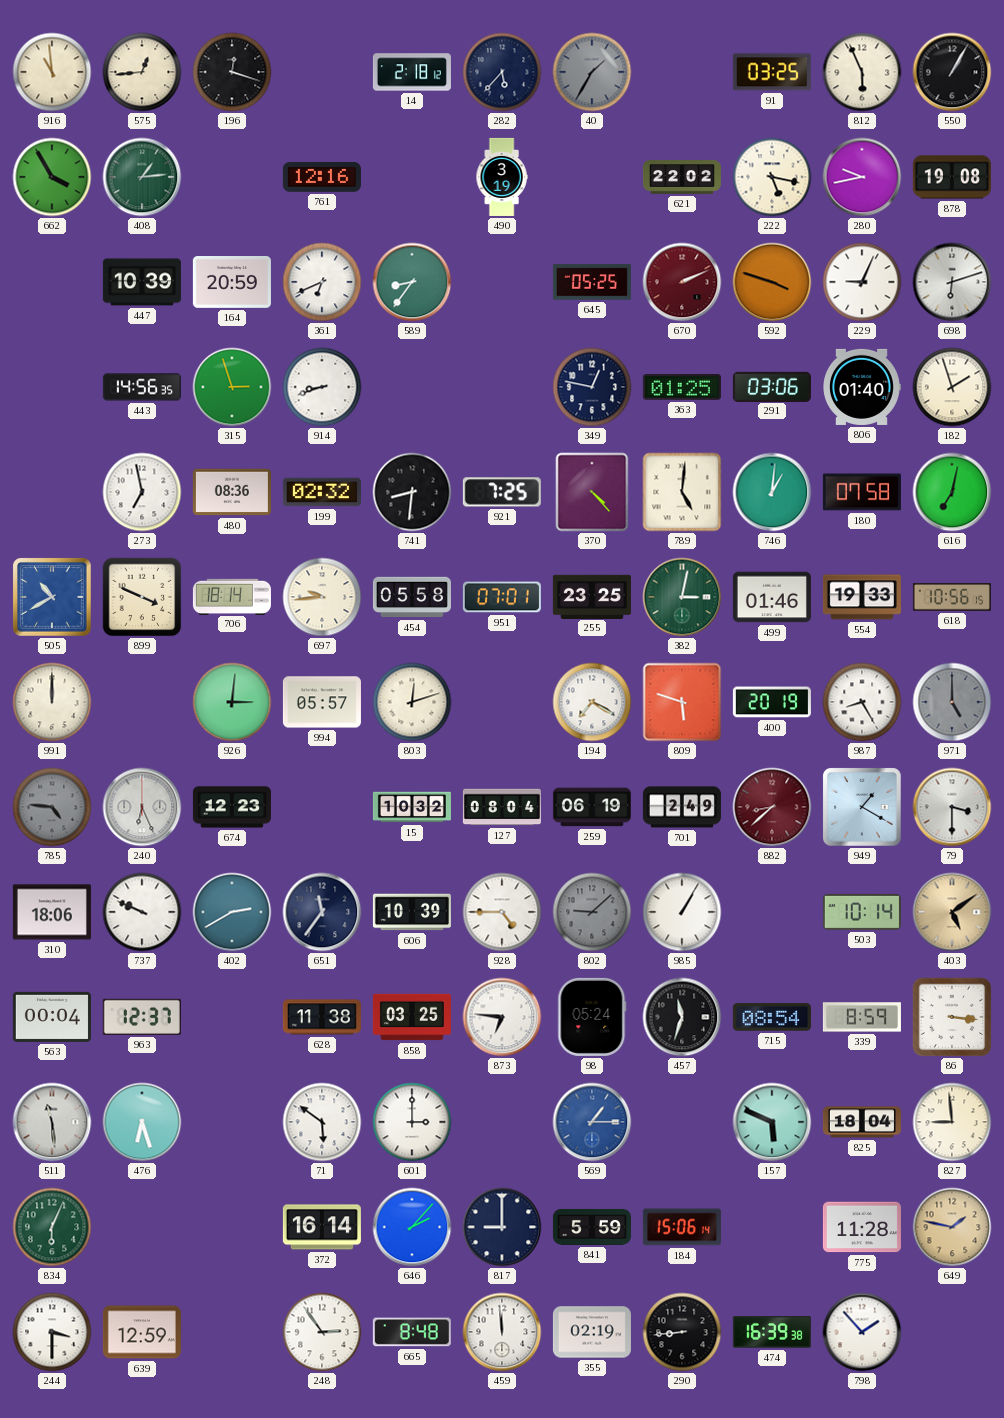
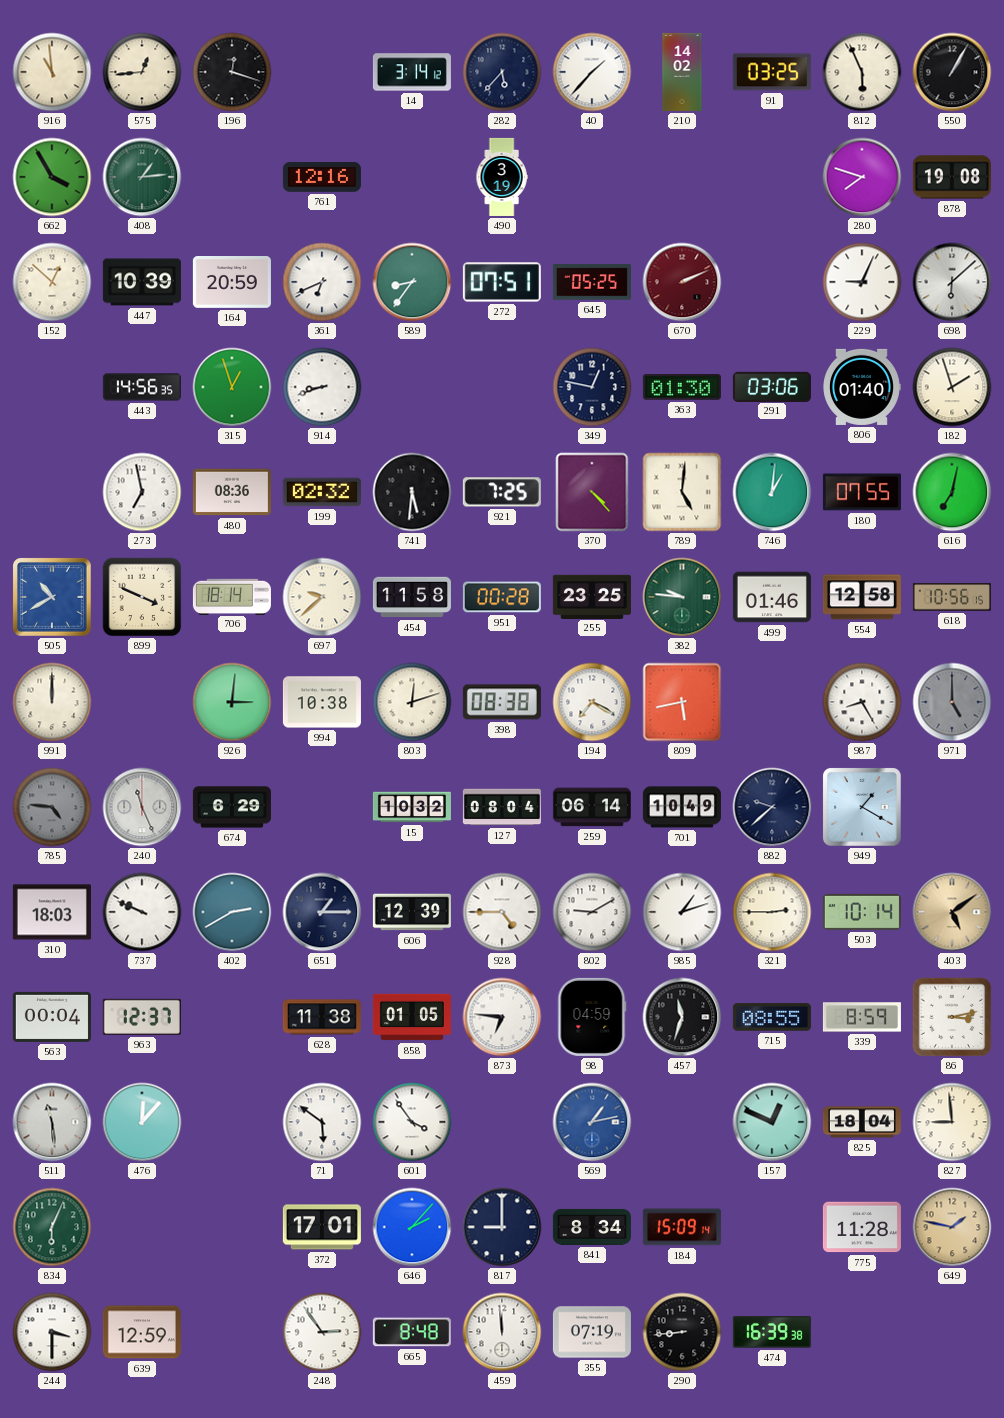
14: 2:18 -> 3:14 (412, 72)
40: 1:35 -> 1:37 (592, 72)
40 dial: grey -> white (592, 72)
210: none -> 14:02 (682, 72)
621: 22:02 -> none (682, 177)
222: 5:17 -> none (772, 177)
280: 9:43 -> 7:48 (862, 177)
152: none -> 12:52 (52, 282)
272: none -> 07:51 (502, 282)
592: 3:48 -> none (772, 282)
698: 6:12 -> 6:08 (952, 282)
315: 2:57 -> 12:57 (232, 387)
363: 01:25 -> 01:30 (682, 388)
741: 8:31 -> 5:31 (412, 492)
180: 07:58 -> 07:55 (862, 492)
697: 9:44 -> 9:38 (322, 597)
454: 05:58 -> 11:58 (412, 597)
951: 07:01 -> 00:28 (502, 597)
382: 3:02 -> 9:46 (682, 597)
554: 19:33 -> 12:58 (862, 597)
994: 05:57 -> 10:38 (322, 702)
398: none -> 08:38 (502, 702)
809: 5:48 -> 5:43 (682, 702)
400: 20:19 -> none (772, 702)
240: 6:26 -> 11:26 (142, 807)
674: 12:23 -> 6:29 (232, 807)
259: 06:19 -> 06:14 (592, 807)
701: 2:49 -> 10:49 (682, 807)
882: 8:38 -> 9:38 (772, 807)
882 dial: burgundy -> navy (772, 807)
79: 3:30 -> none (952, 807)
310: 18:06 -> 18:03 (52, 912)
651: 11:36 -> 1:15 (322, 912)
606: 10:39 -> 12:39 (412, 912)
802: 9:08 -> 9:10 (592, 912)
802 dial: grey -> white (592, 912)
985: 1:05 -> 1:12 (682, 912)
321: none -> 2:45 (772, 912)
858: 03:25 -> 01:05 (412, 1017)
98: 05:24 -> 04:59 (592, 1017)
715: 08:54 -> 08:55 (772, 1017)
86: 3:16 -> 3:13 (952, 1017)
476: 6:27 -> 12:07 (142, 1122)
601: 3:00 -> 3:54 (412, 1122)
569: 1:15 -> 1:13 (592, 1122)
157: 5:49 -> 12:49 (772, 1122)
372: 16:14 -> 17:01 (322, 1227)
841: 5:59 -> 8:34 (592, 1227)
184: 15:06 -> 15:09 (682, 1227)
355: 02:19 -> 07:19 (592, 1332)
798: 1:53 -> none (862, 1332)
